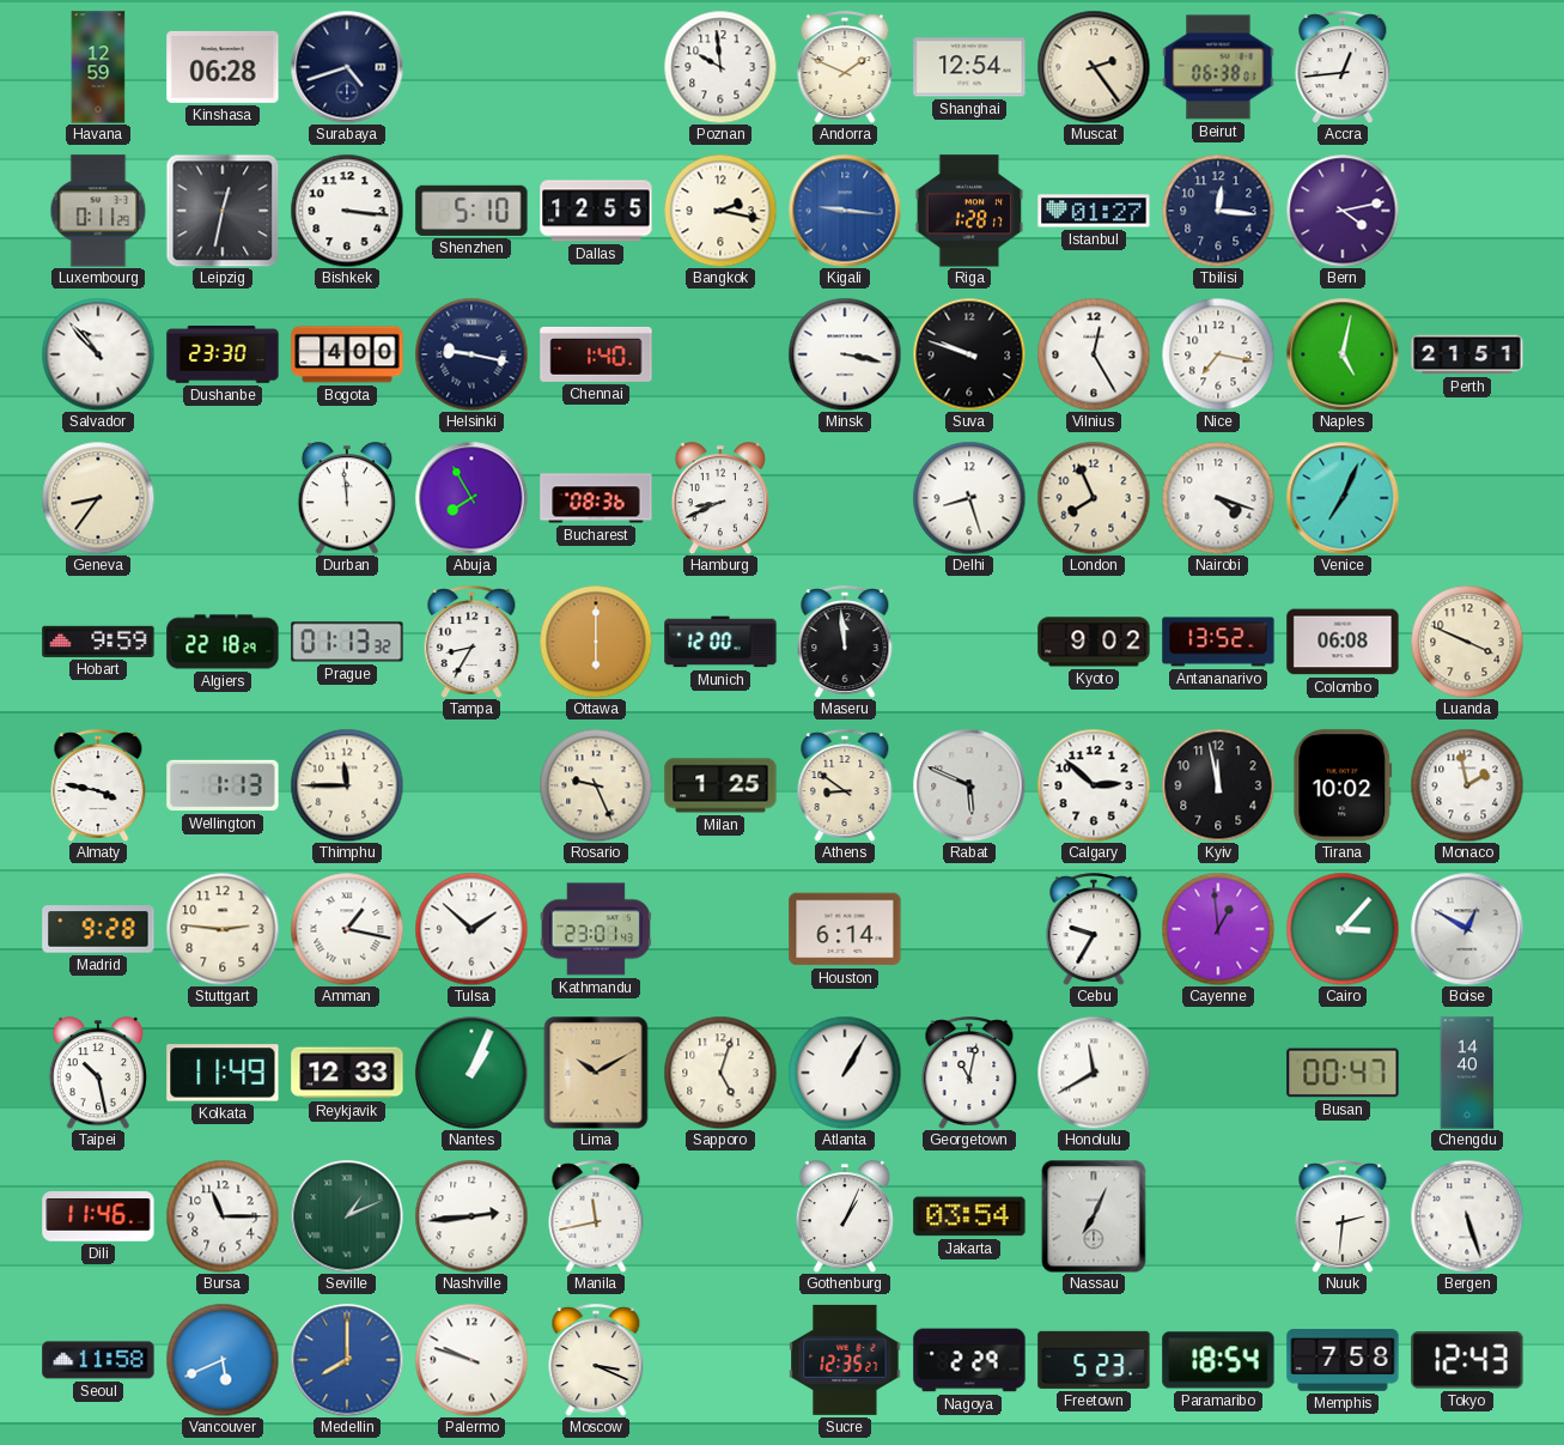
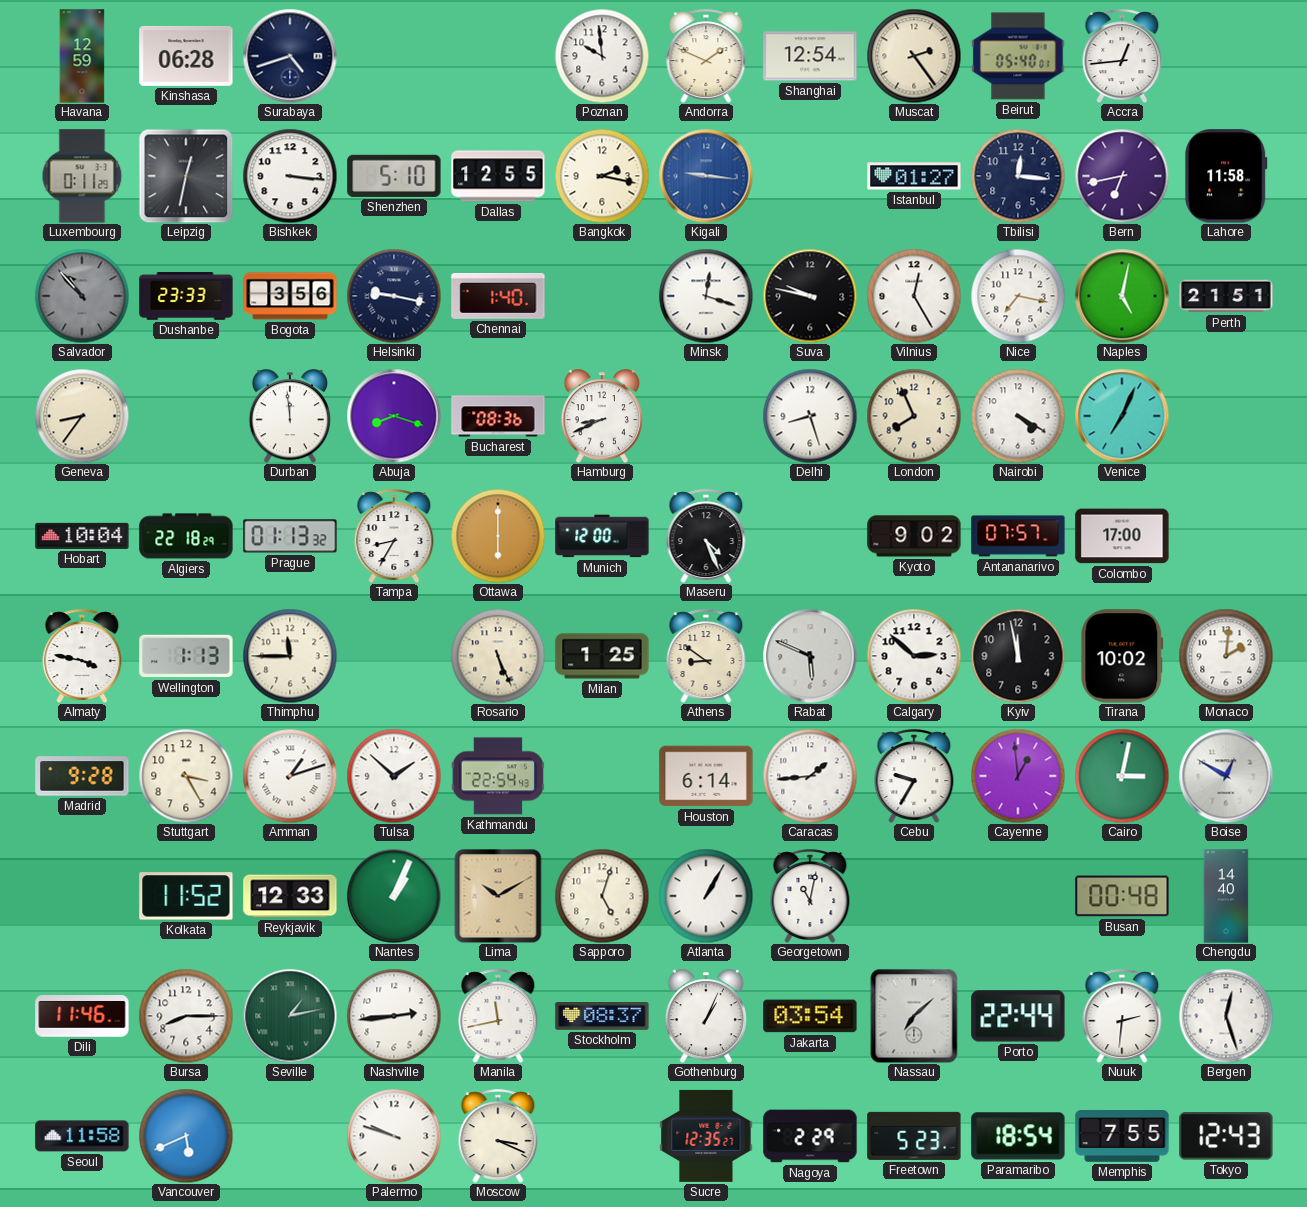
Beirut: 06:38 -> 05:40 (1018, 56)
Riga: 1:28 -> none (969, 211)
Bern: 4:13 -> 6:43 (1122, 176)
Lahore: none -> 11:58 (1226, 176)
Salvador dial: white -> grey (82, 296)
Dushanbe: 23:30 -> 23:33 (186, 296)
Bogota: 4:00 -> 3:56 (290, 296)
Minsk: 3:17 -> 12:18 (706, 296)
Suva: 9:48 -> 9:47 (810, 296)
Abuja: 7:55 -> 8:18 (394, 416)
Nairobi: 4:18 -> 4:20 (1018, 416)
Hobart: 9:59 -> 10:04 (82, 536)
Maseru: 11:59 -> 4:26 (706, 536)
Antananarivo: 13:52 -> 07:57 (1018, 536)
Colombo: 06:08 -> 17:00 (1122, 536)
Luanda: 3:49 -> none (1467, 642)
Rosario: 9:26 -> 5:26 (498, 656)
Monaco: 1:58 -> 2:01 (1226, 656)
Stuttgart: 2:46 -> 3:25 (186, 776)
Amman: 1:17 -> 1:12 (290, 776)
Kathmandu: 23:01 -> 22:54 (498, 776)
Caracas: none -> 1:44 (810, 776)
Cairo: 3:07 -> 3:02 (1122, 776)
Taipei: 10:28 -> none (98, 1073)
Kolkata: 11:49 -> 11:52 (186, 896)
Honolulu: 11:40 -> none (1094, 1073)
Busan: 00:47 -> 00:48 (1122, 896)
Bursa: 11:15 -> 8:15 (186, 1016)
Seville: 1:11 -> 1:13 (290, 1016)
Stockholm: none -> 08:37 (602, 1017)
Nassau: 7:04 -> 7:08 (914, 1016)
Porto: none -> 22:44 (1018, 1016)
Bergen: 5:27 -> 12:27 (1226, 1016)
Medellin: 8:00 -> none (347, 1360)
Memphis: 7:58 -> 7:55 (1122, 1136)
